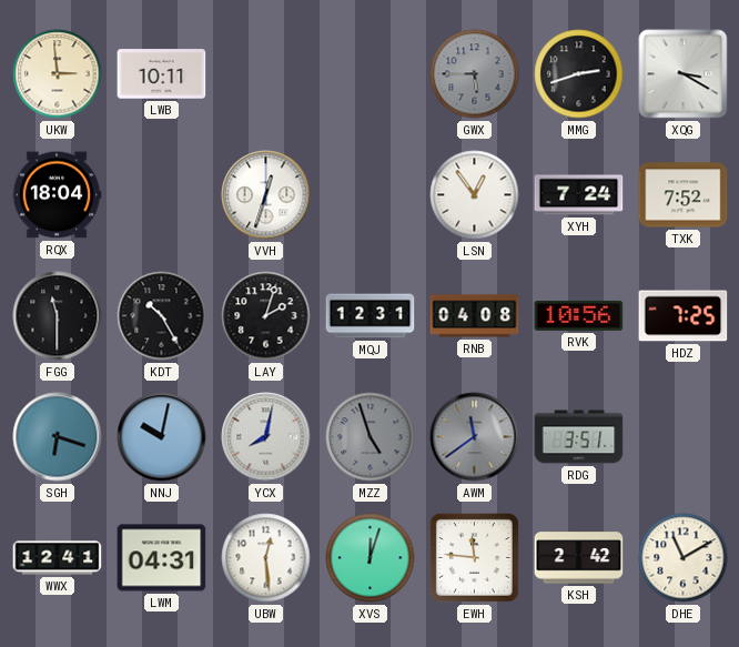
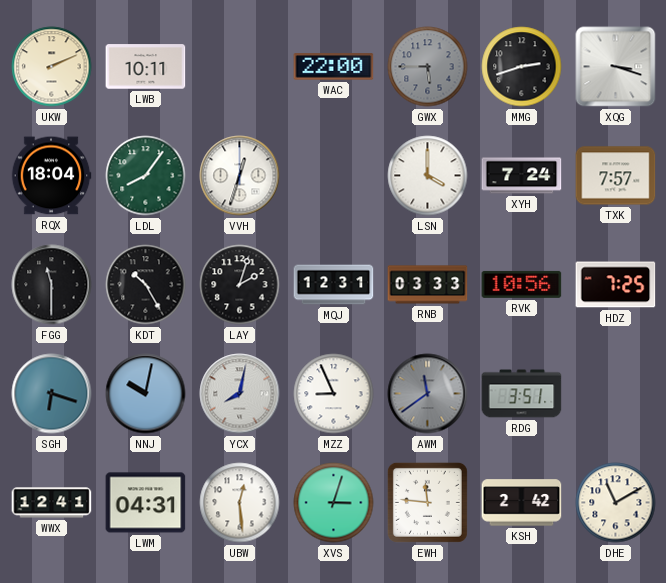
UKW: 2:59 -> 2:11 (52, 67)
WAC: none -> 22:00 (334, 67)
XQG: 3:20 -> 3:18 (616, 67)
LDL: none -> 8:06 (146, 176)
LSN: 12:54 -> 4:00 (428, 176)
TXK: 7:52 -> 7:57 (616, 176)
RNB: 04:08 -> 03:33 (428, 285)
MZZ: 4:57 -> 8:56 (334, 394)
MZZ dial: grey -> white (334, 394)
XVS: 12:03 -> 3:03 (334, 503)
